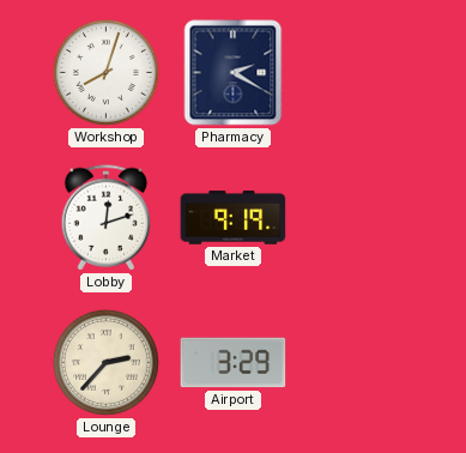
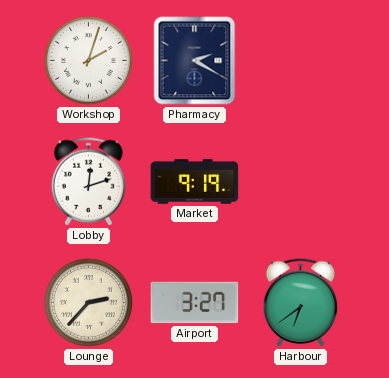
Workshop: 8:03 -> 2:03 (88, 60)
Airport: 3:29 -> 3:27 (195, 303)
Harbour: none -> 6:39 (301, 303)
